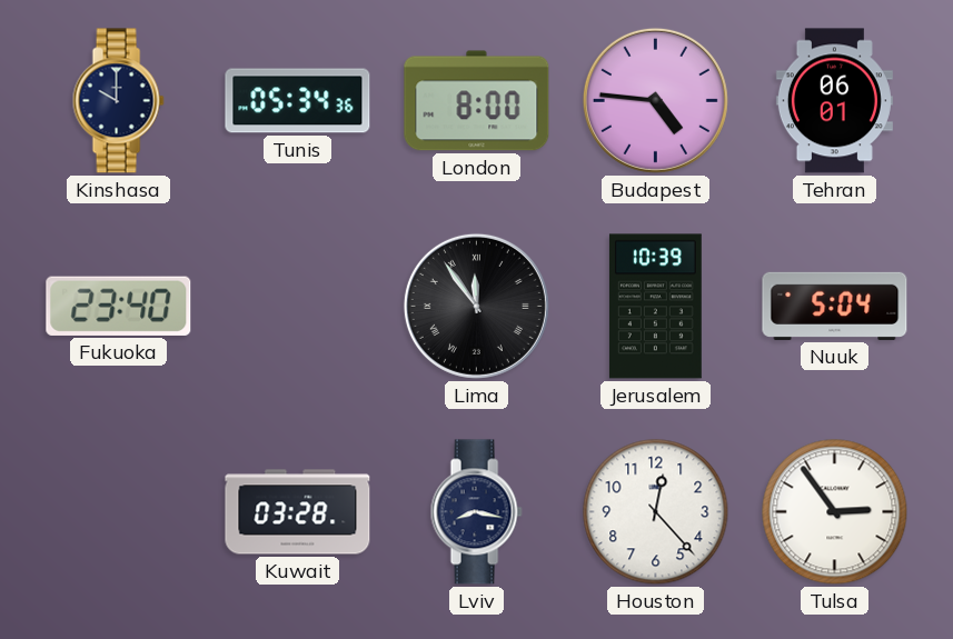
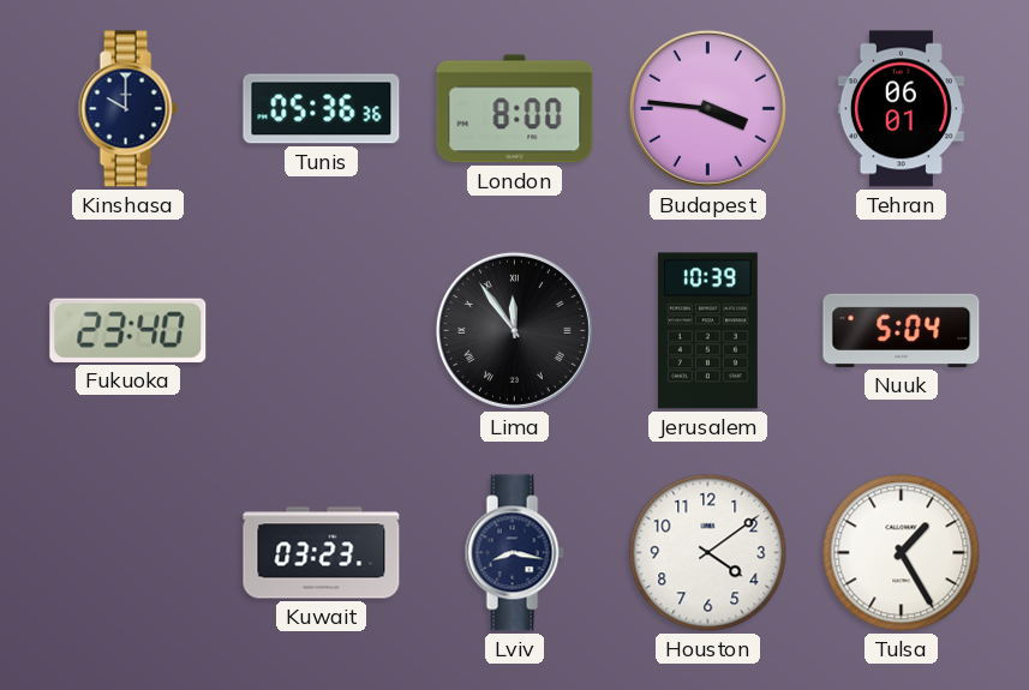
Tunis: 05:34 -> 05:36 (322, 109)
Budapest: 4:46 -> 3:46 (707, 108)
Kuwait: 03:28 -> 03:23 (322, 553)
Houston: 12:23 -> 4:09 (708, 553)
Tulsa: 2:54 -> 1:25 (902, 553)
